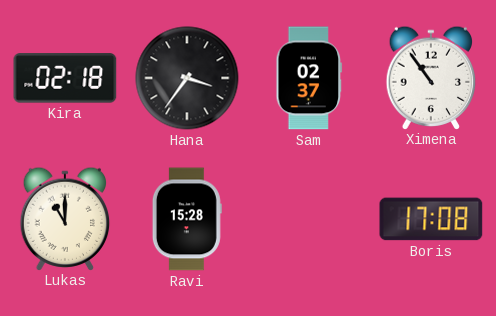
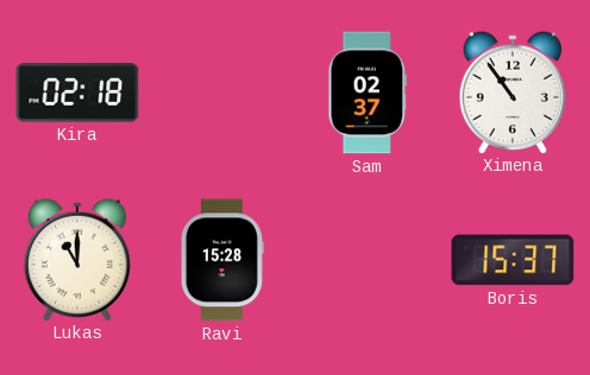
Hana: 3:36 -> none (187, 78)
Boris: 17:08 -> 15:37 (513, 260)
